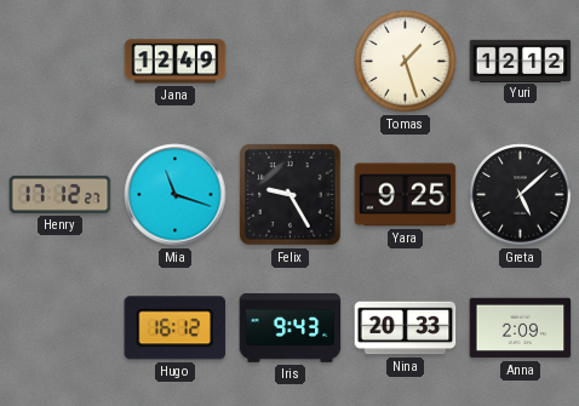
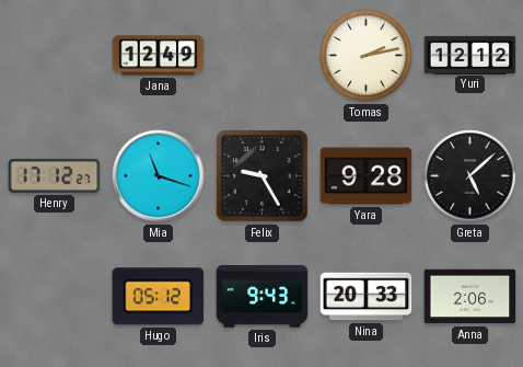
Tomas: 1:27 -> 2:13 (367, 56)
Yara: 9:25 -> 9:28 (367, 176)
Hugo: 16:12 -> 05:12 (159, 297)
Anna: 2:09 -> 2:06 (470, 297)
